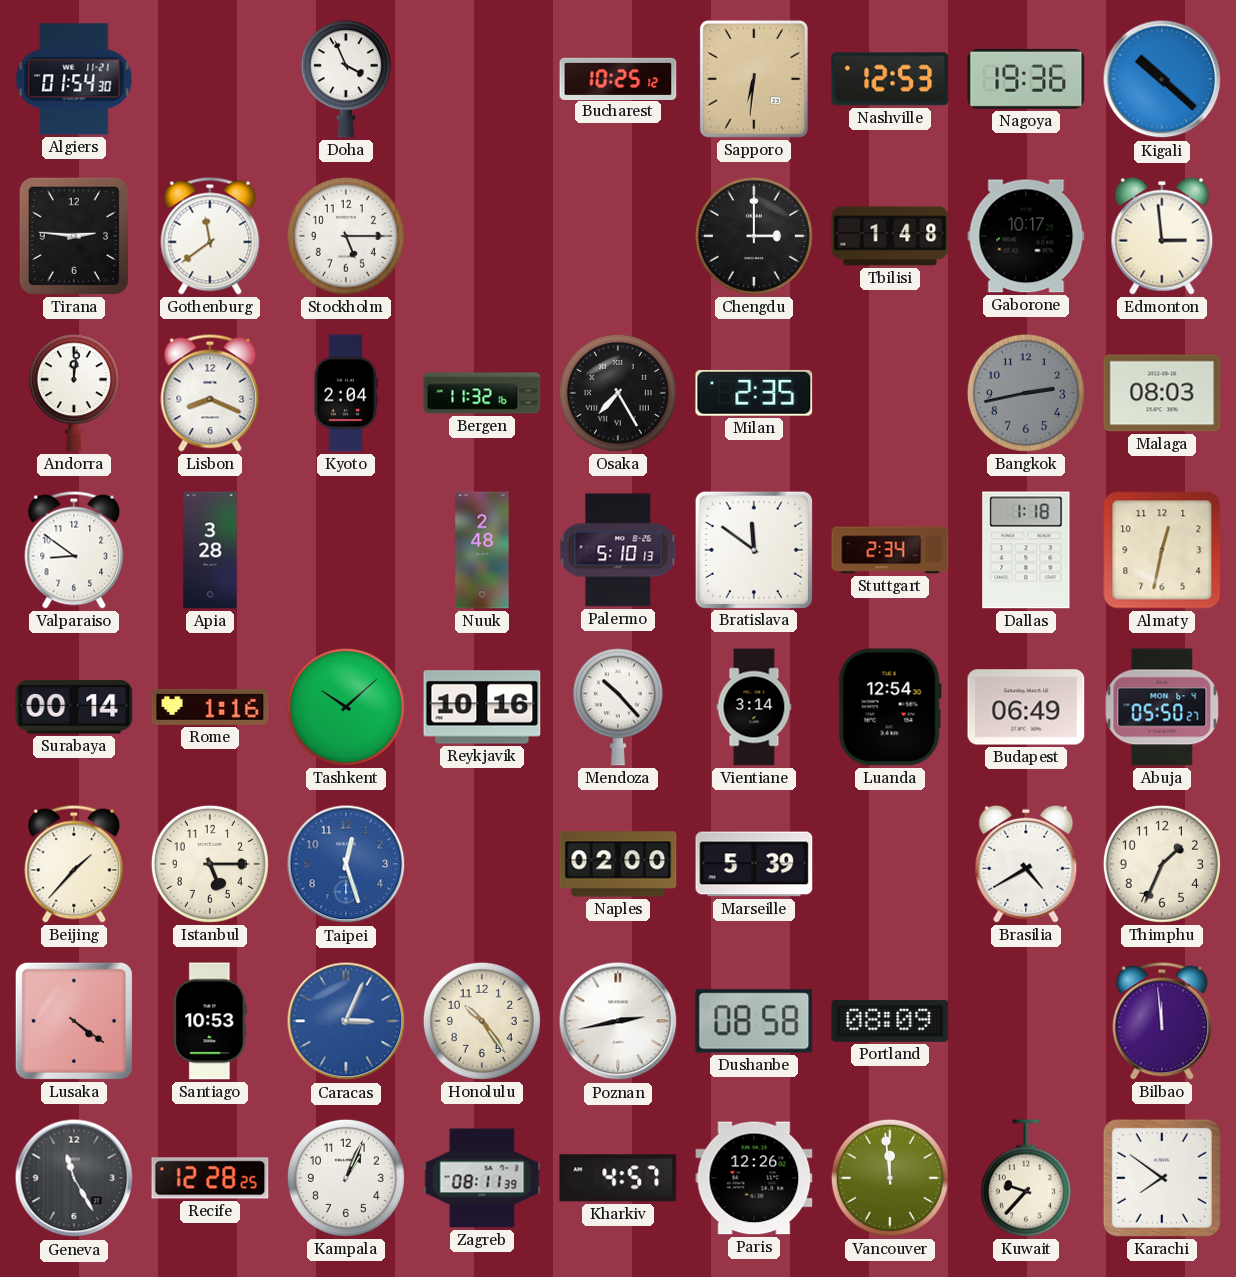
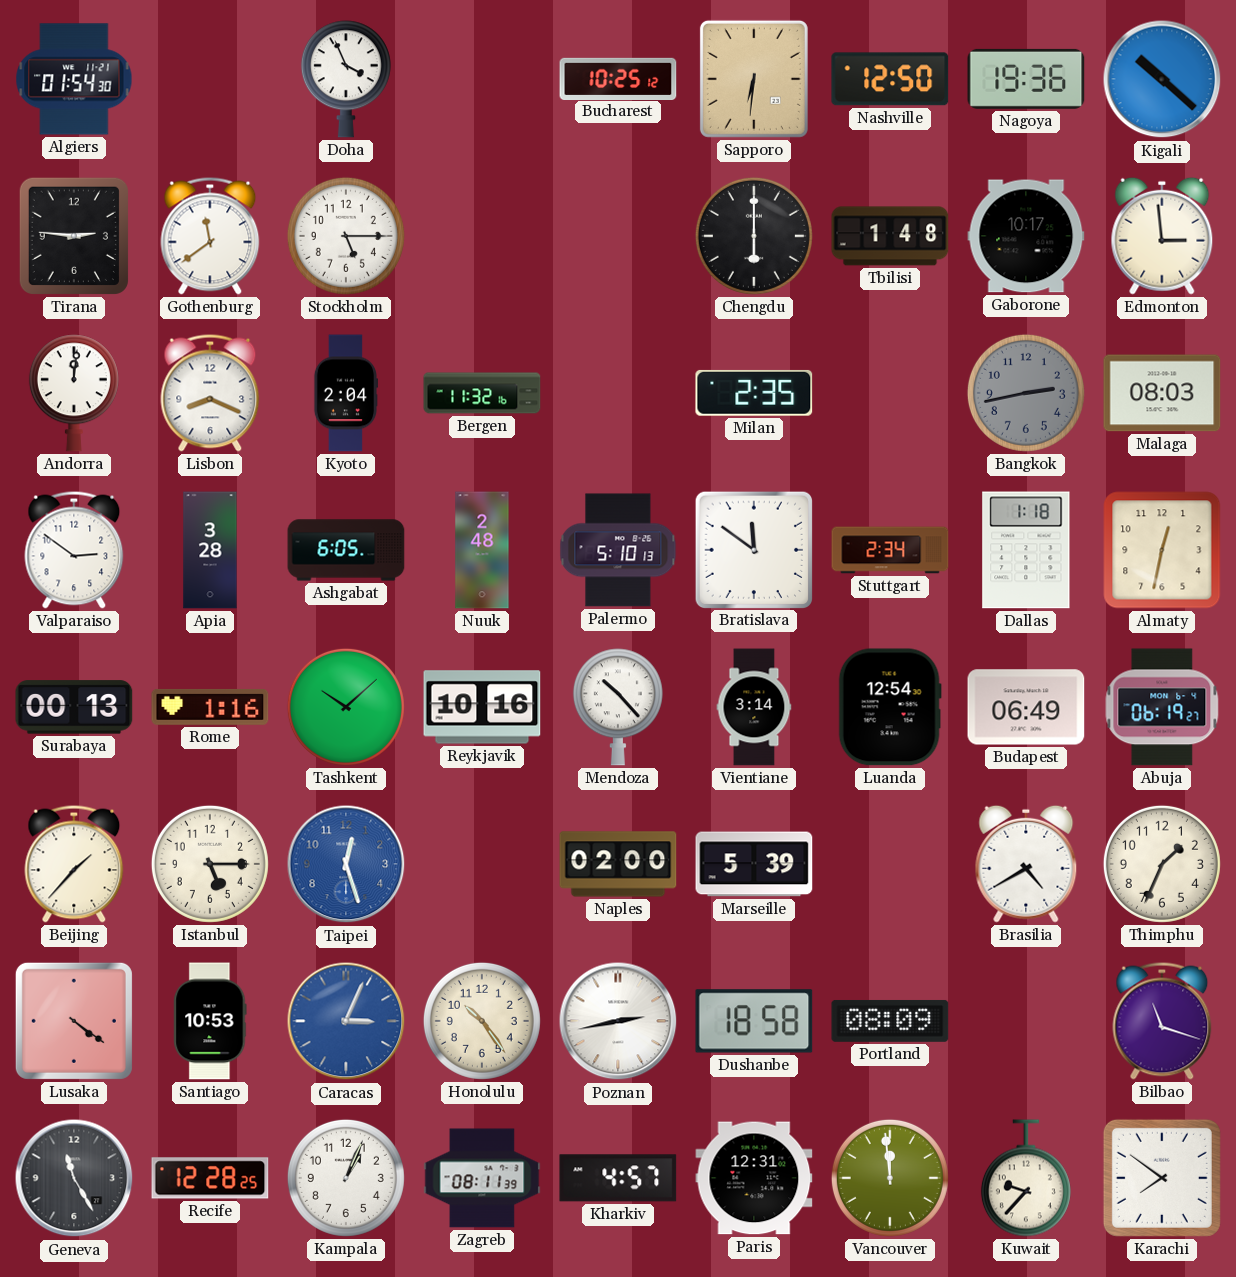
Nashville: 12:53 -> 12:50 (890, 79)
Chengdu: 3:00 -> 6:00 (754, 236)
Osaka: 7:25 -> none (618, 393)
Valparaiso: 8:51 -> 2:51 (74, 550)
Ashgabat: none -> 6:05 (346, 550)
Surabaya: 00:14 -> 00:13 (74, 707)
Abuja: 05:50 -> 06:19 (1162, 707)
Dushanbe: 08:58 -> 18:58 (754, 1021)
Bilbao: 11:59 -> 11:18 (1162, 1021)
Paris: 12:26 -> 12:31 (754, 1178)
